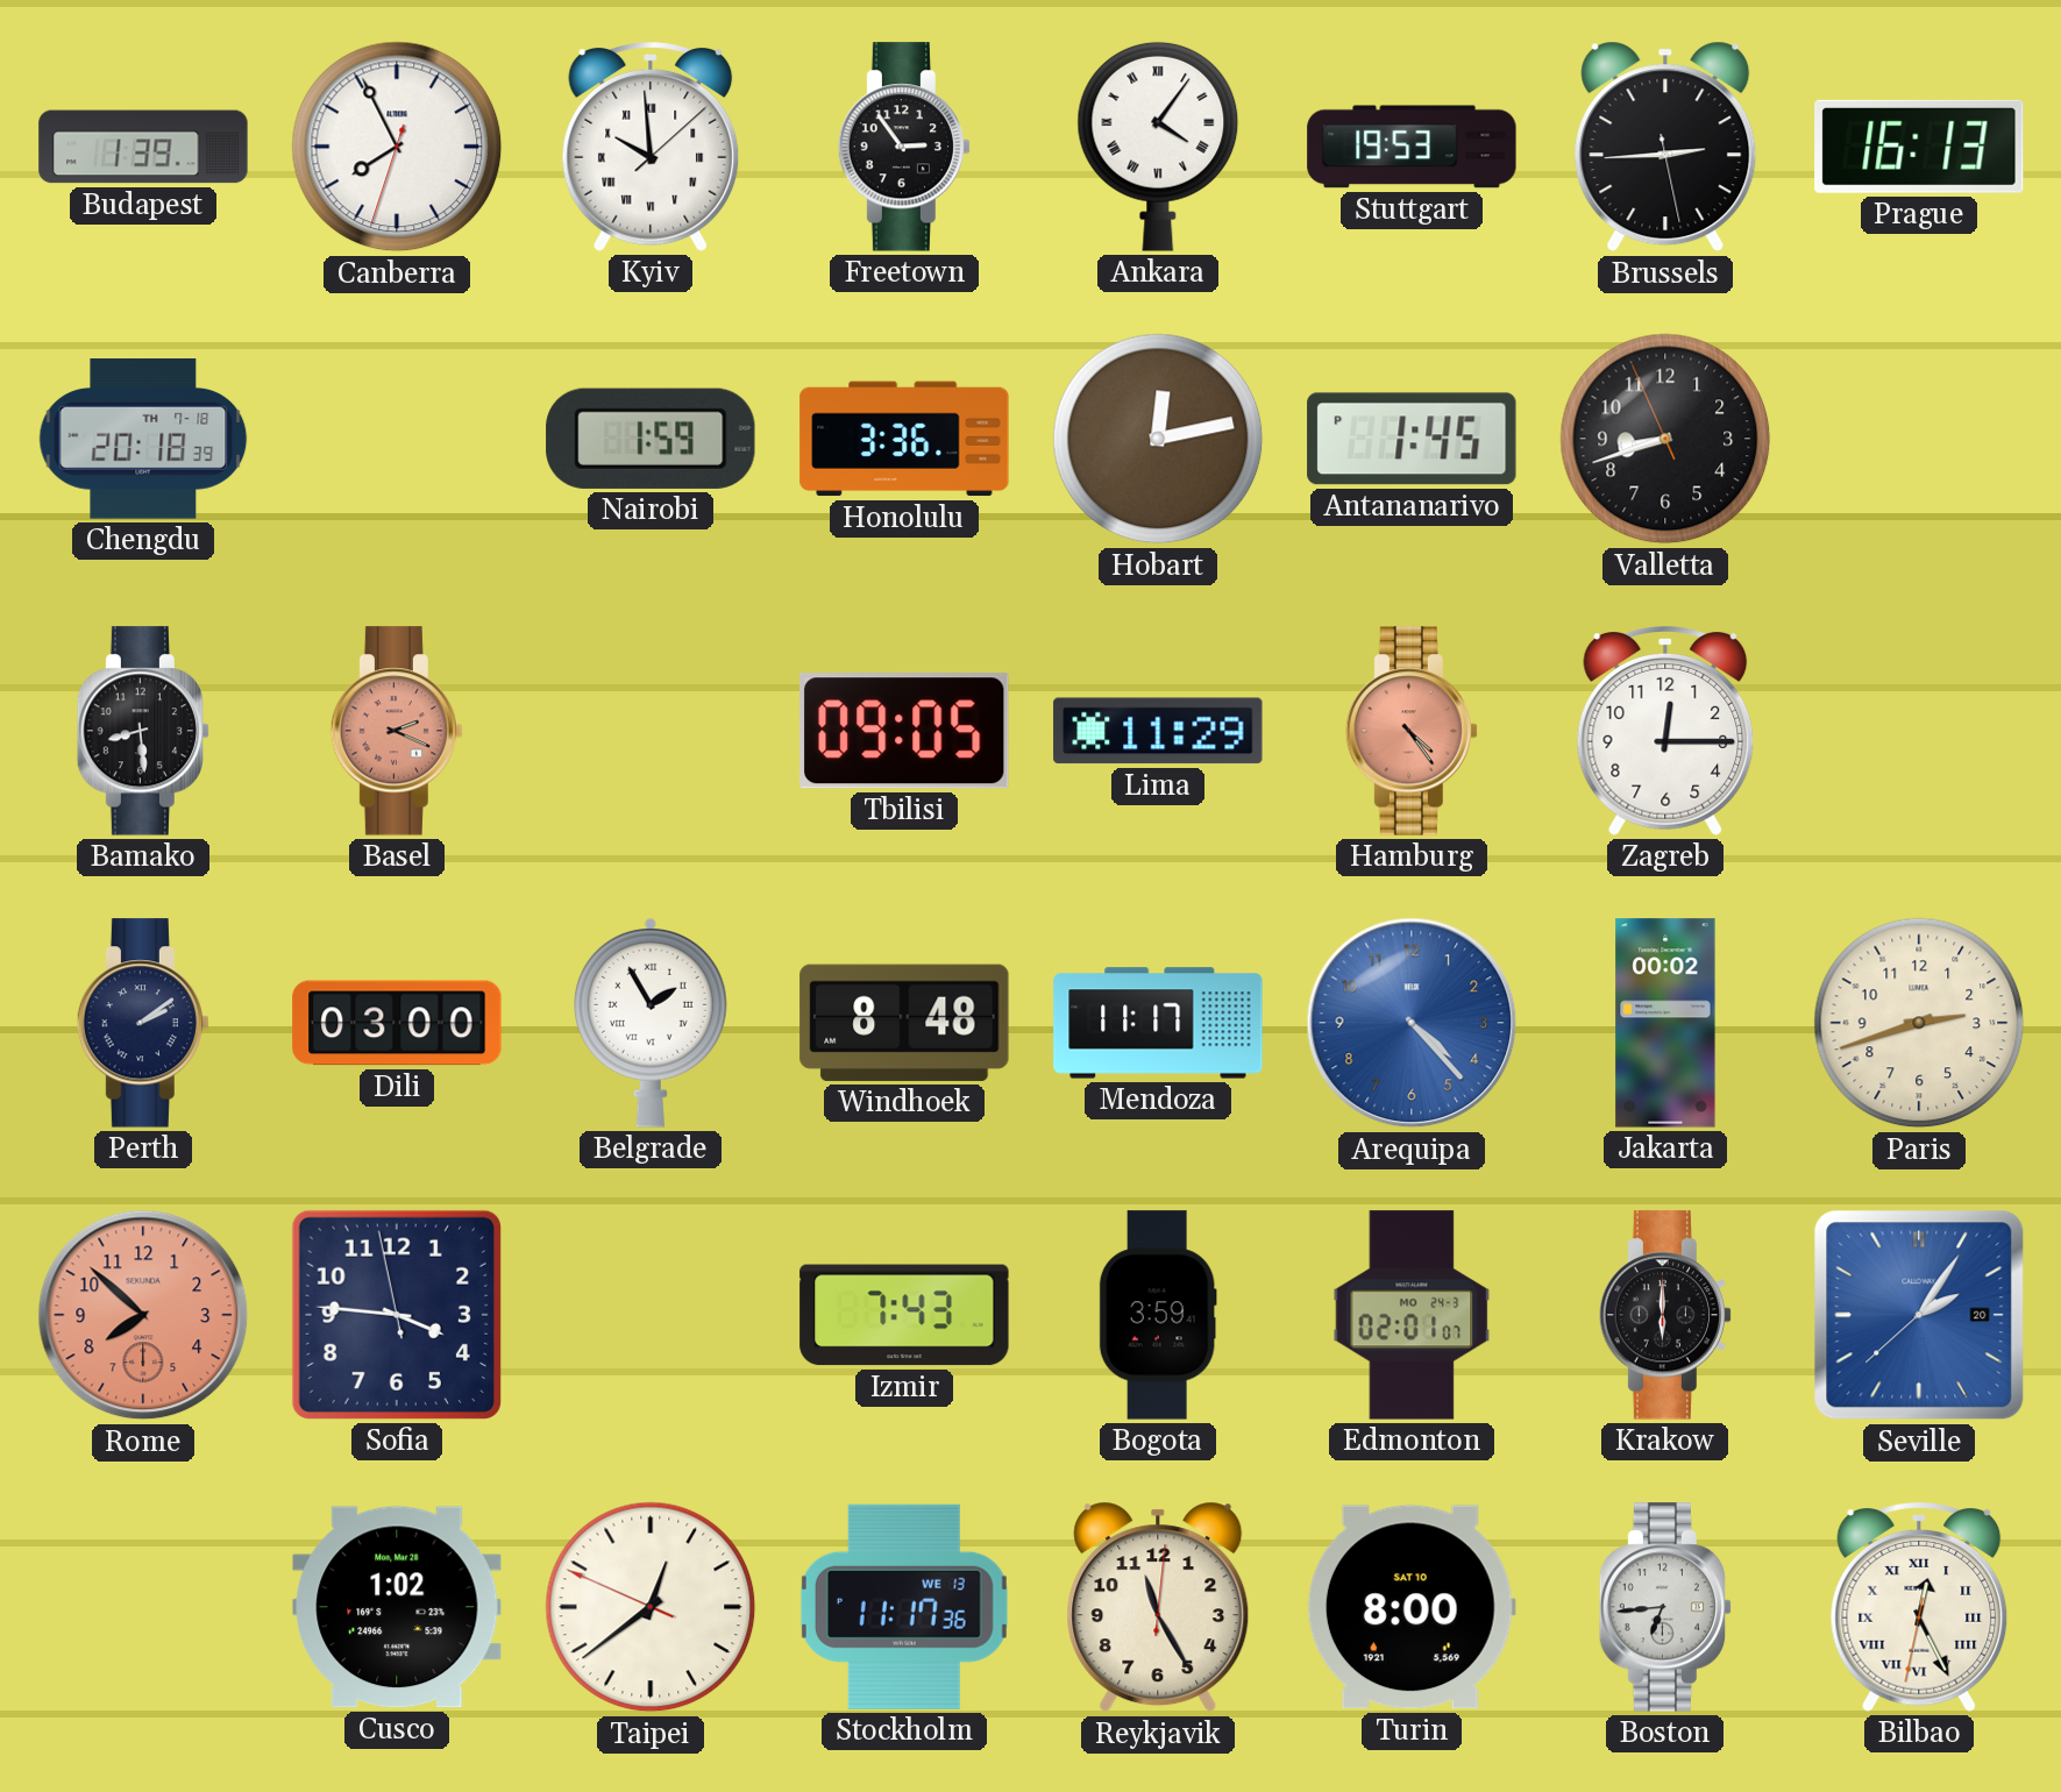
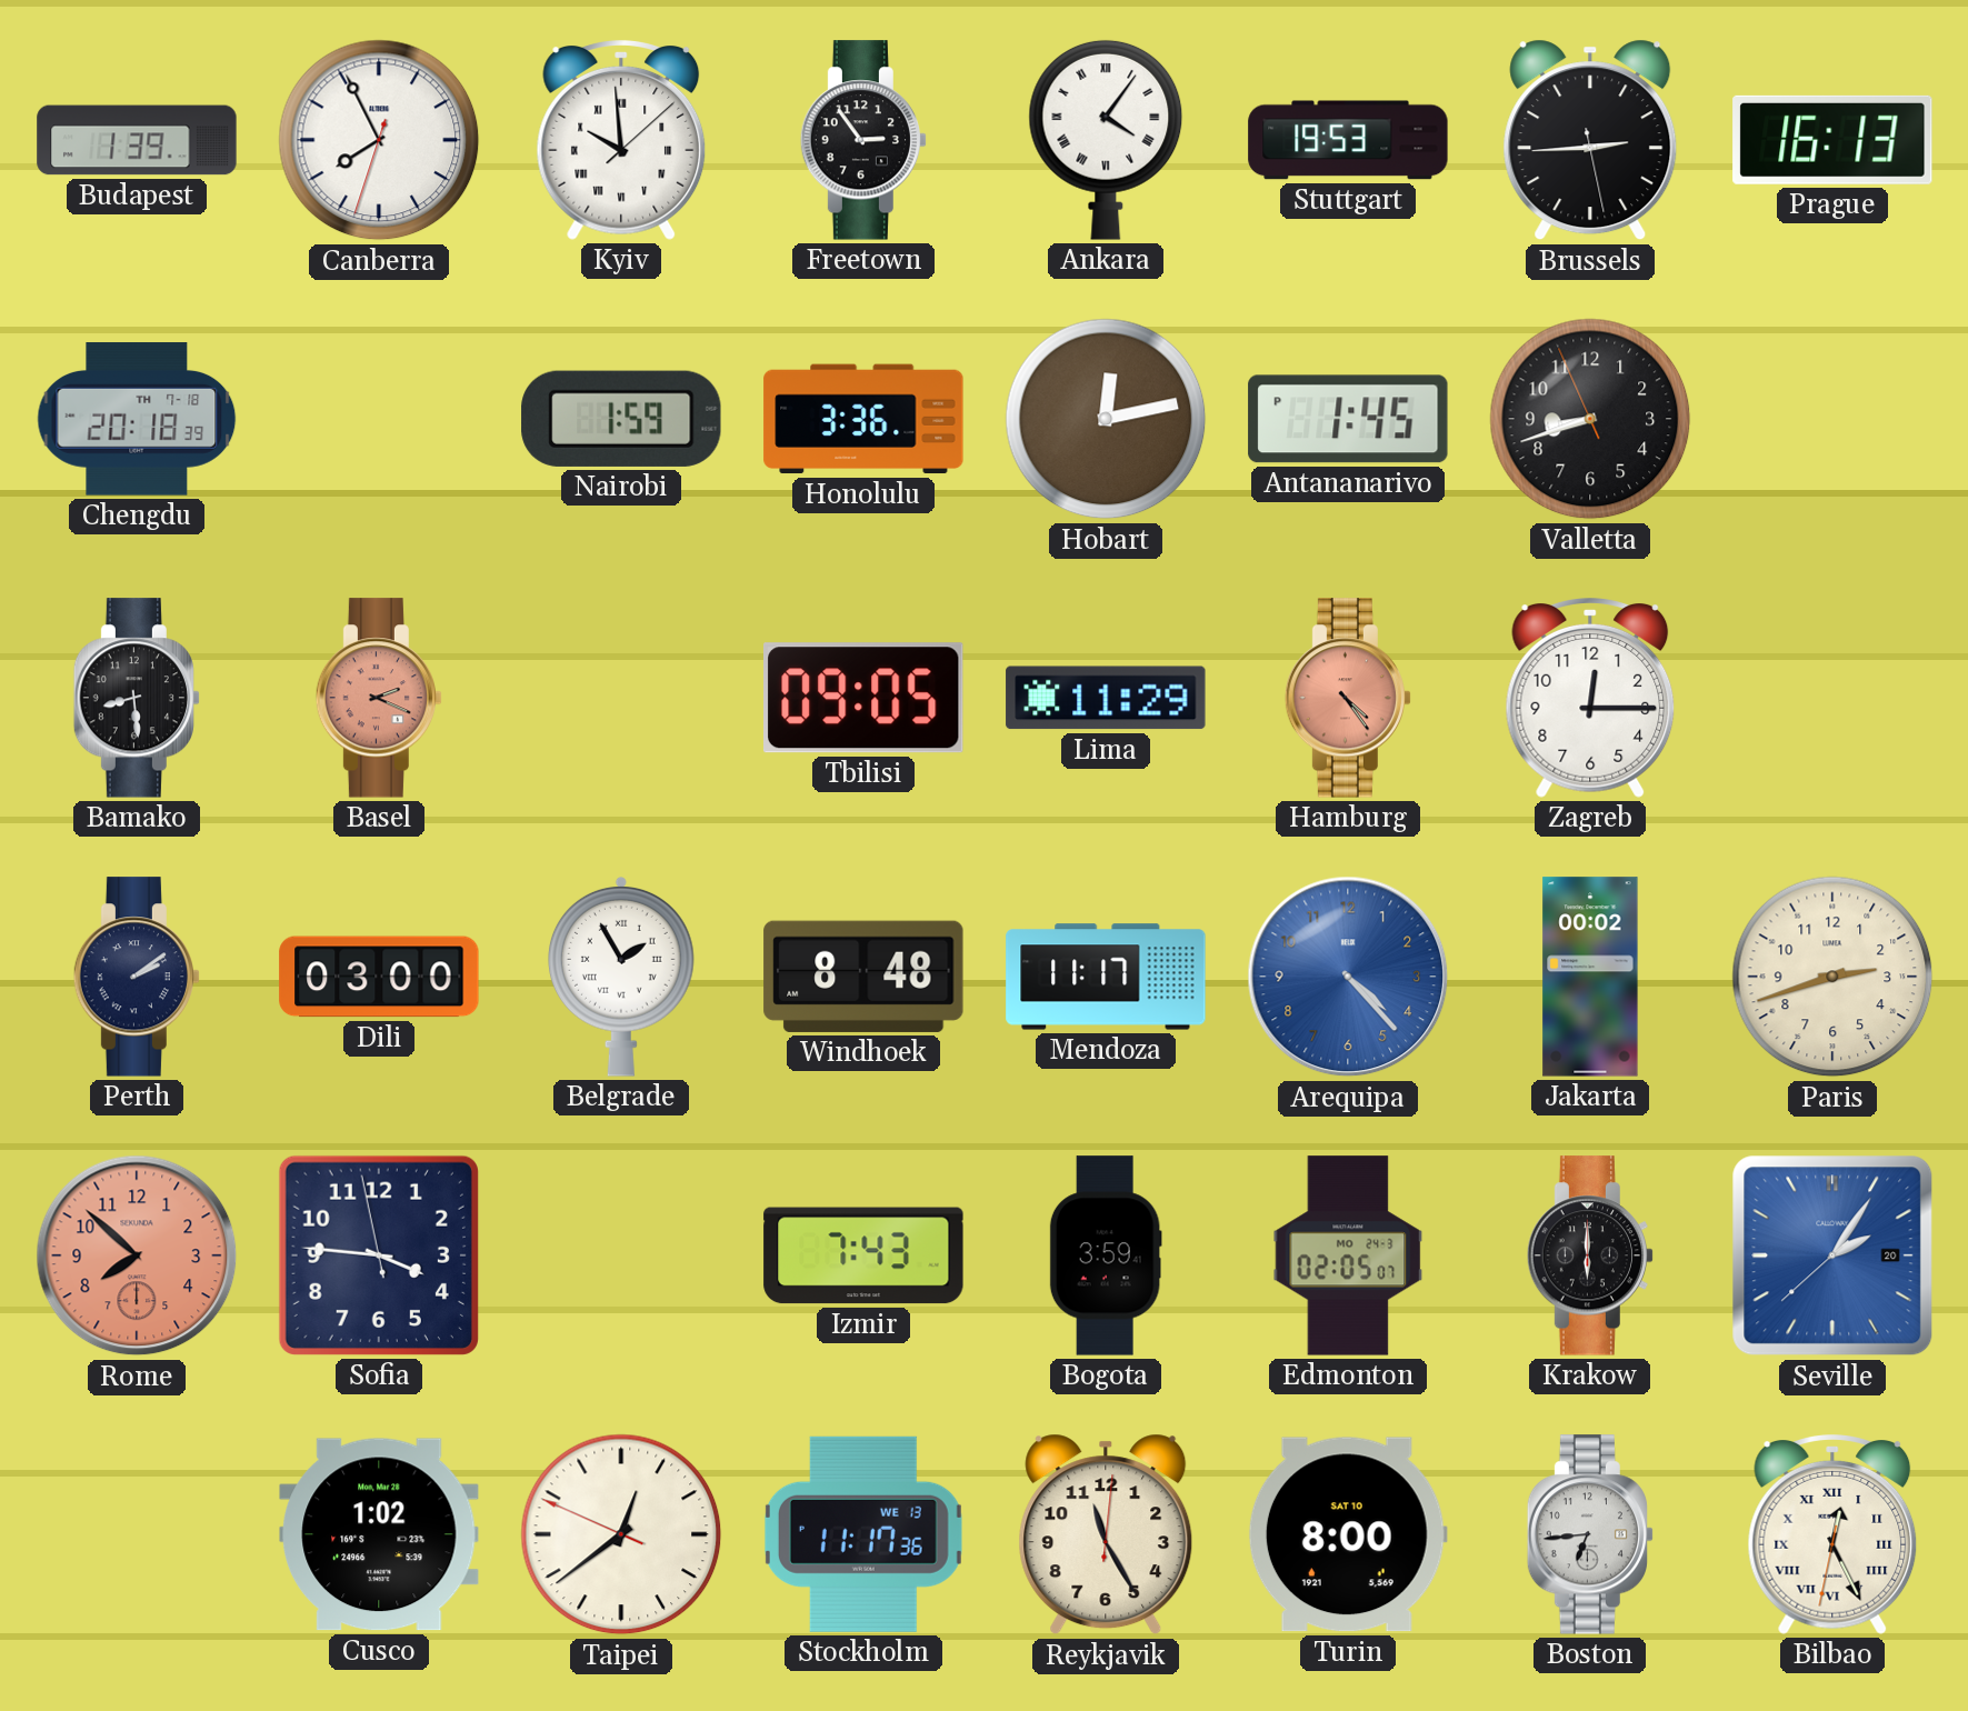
Edmonton: 02:01 -> 02:05 (1348, 1255)
